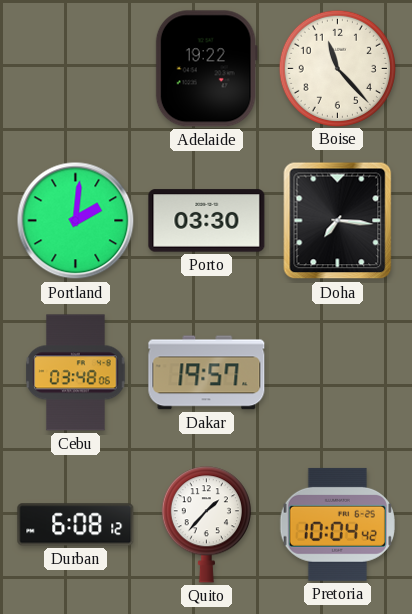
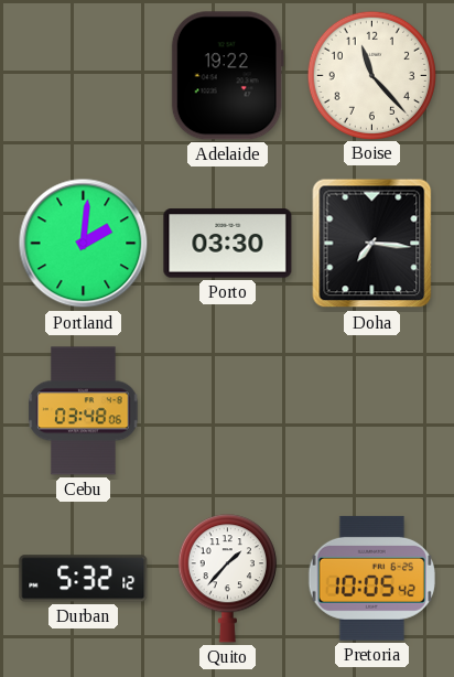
Dakar: 19:57 -> none (207, 373)
Durban: 6:08 -> 5:32 (84, 579)
Pretoria: 10:04 -> 10:05 (371, 578)
